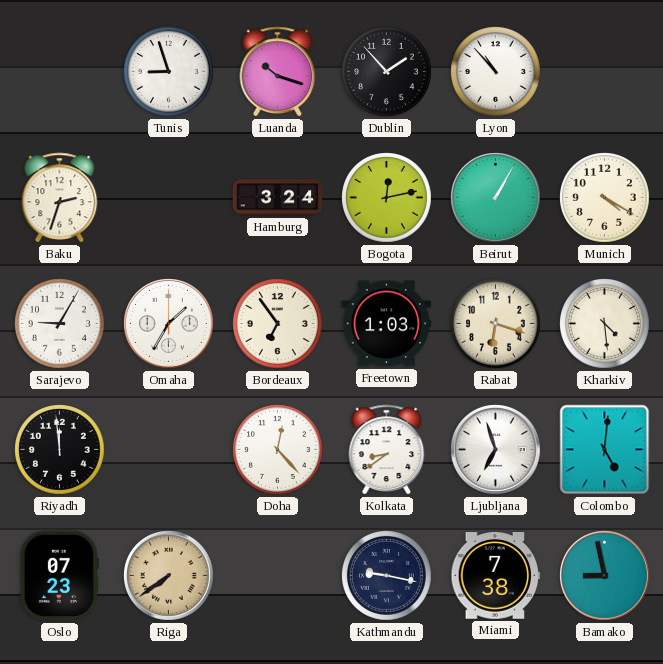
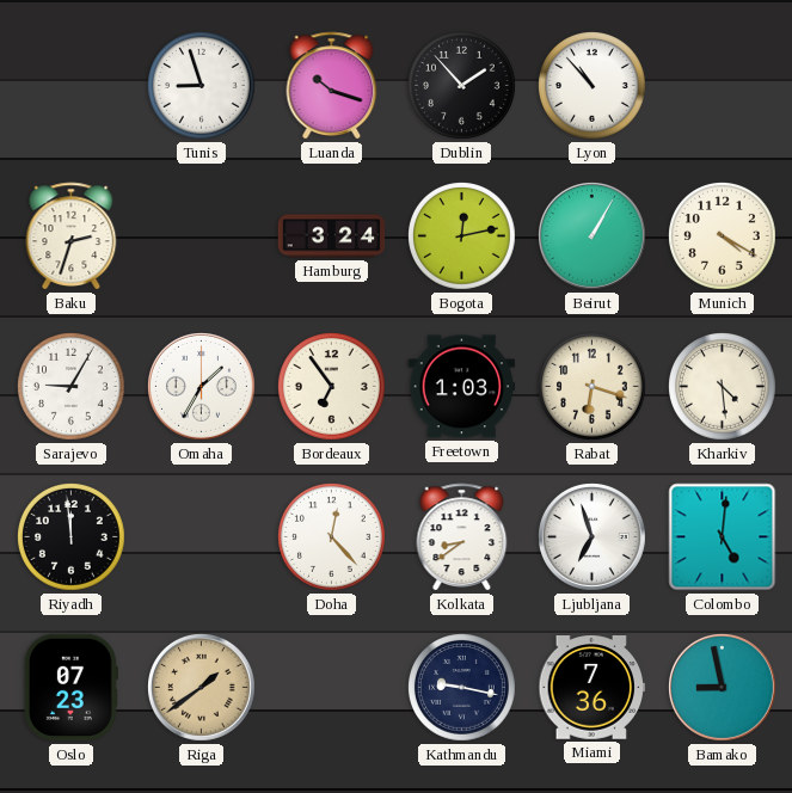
Riga: 7:39 -> 1:39 (202, 688)
Miami: 7:38 -> 7:36 (593, 688)
